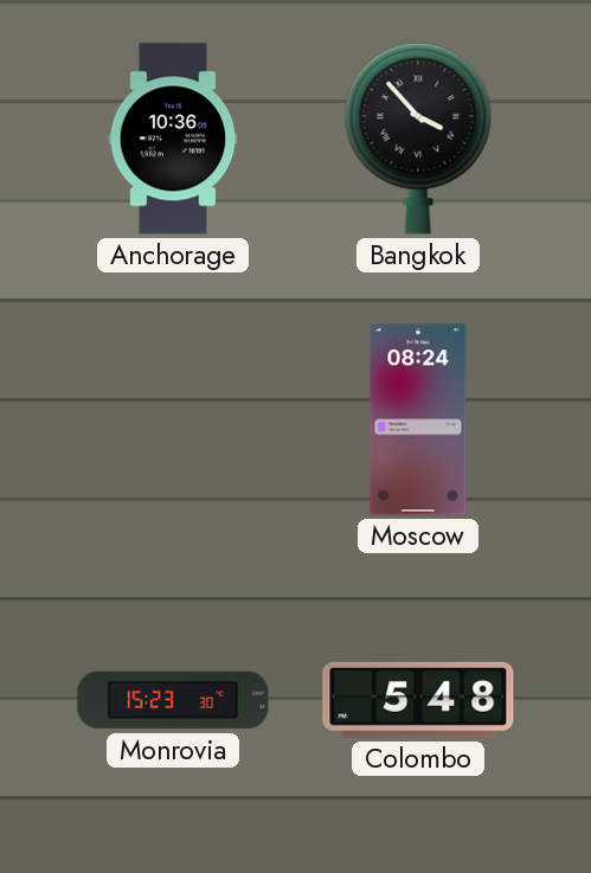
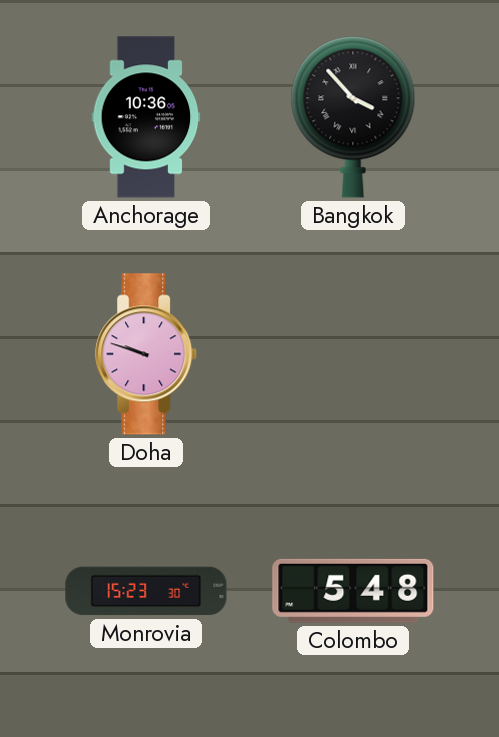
Doha: none -> 9:48 (147, 354)
Moscow: 08:24 -> none (418, 419)
